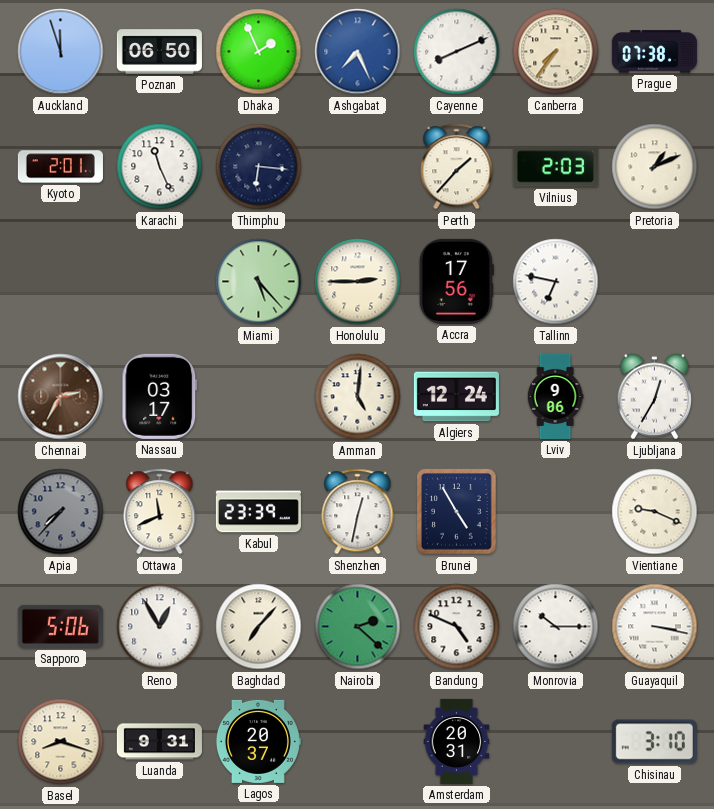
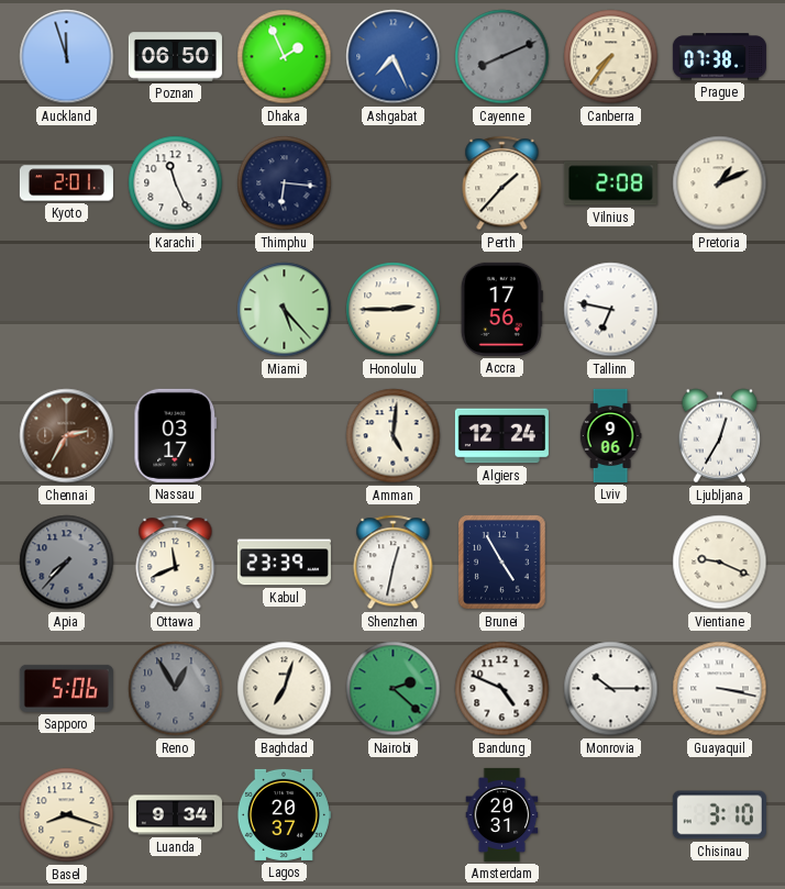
Cayenne dial: white -> grey (502, 57)
Vilnius: 2:03 -> 2:08 (610, 184)
Reno dial: white -> grey (176, 689)
Baghdad: 7:07 -> 7:03 (285, 689)
Luanda: 9:31 -> 9:34 (175, 815)
